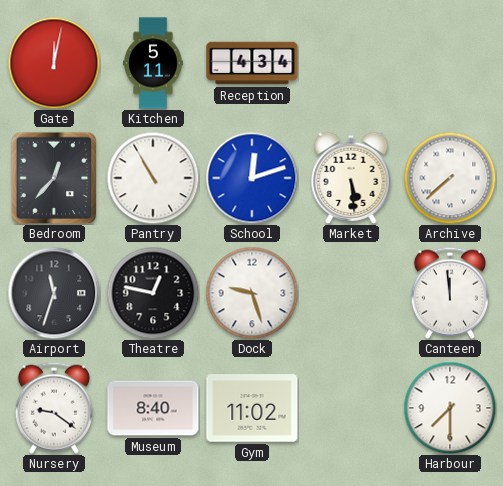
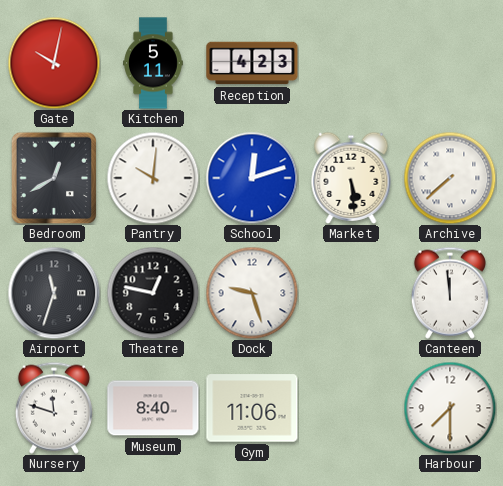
Gate: 12:02 -> 10:02 (54, 63)
Reception: 4:34 -> 4:23 (252, 63)
Bedroom: 12:37 -> 12:40 (54, 178)
Pantry: 10:55 -> 10:01 (153, 178)
Nursery: 9:21 -> 11:48 (54, 408)
Gym: 11:02 -> 11:06 (252, 408)
